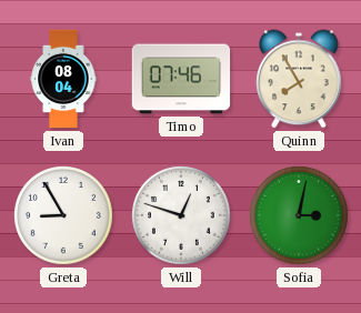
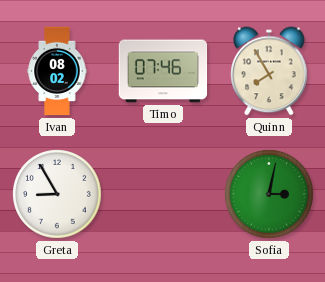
Ivan: 08:04 -> 08:02 (57, 71)
Will: 12:48 -> none (181, 215)
